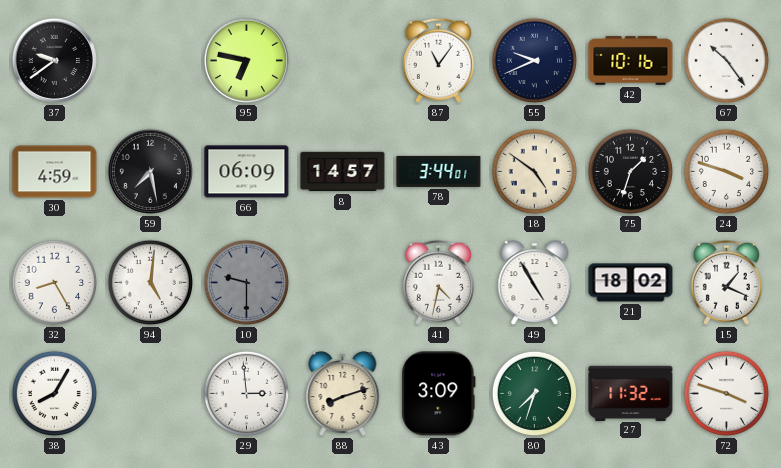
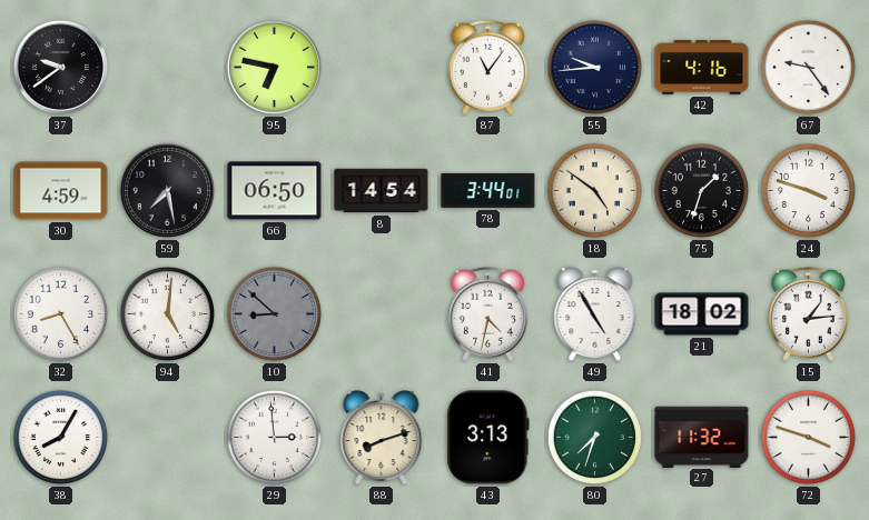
55: 9:41 -> 9:44 (595, 68)
42: 10:16 -> 4:16 (702, 68)
67: 10:24 -> 9:24 (809, 68)
66: 06:09 -> 06:50 (275, 191)
8: 14:57 -> 14:54 (382, 191)
10: 9:30 -> 8:52 (275, 314)
15: 1:19 -> 1:14 (808, 313)
43: 3:09 -> 3:13 (488, 438)
